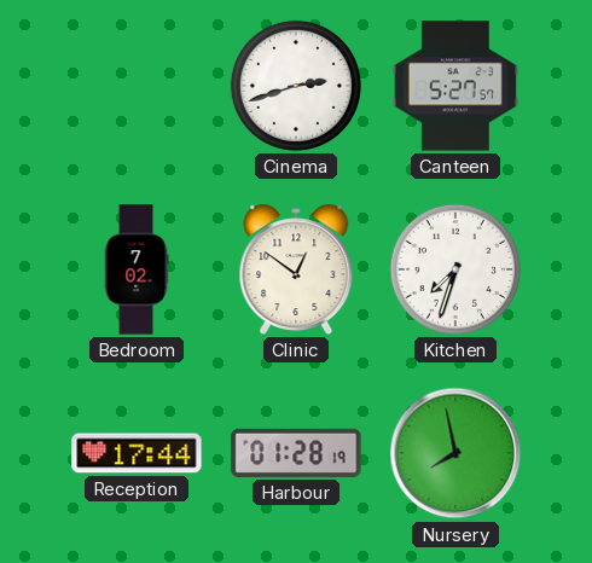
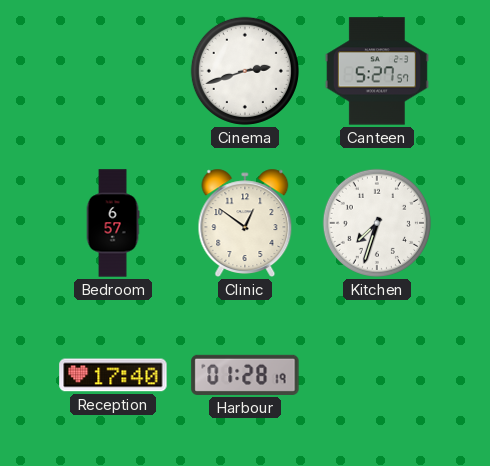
Bedroom: 7:02 -> 6:57 (113, 223)
Reception: 17:44 -> 17:40 (113, 375)
Nursery: 7:58 -> none (455, 453)
